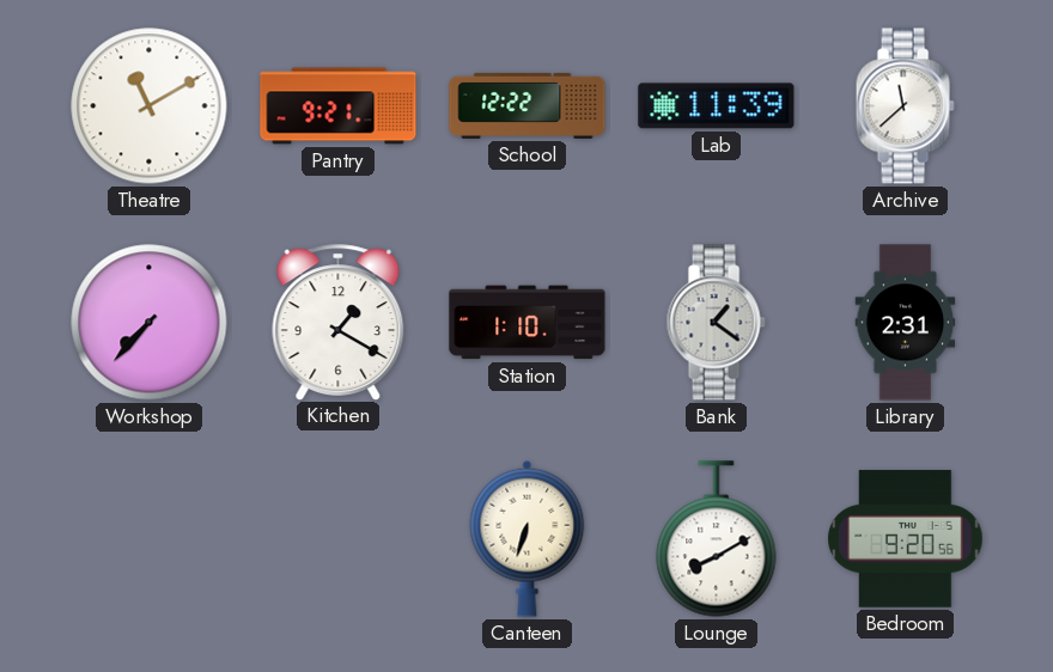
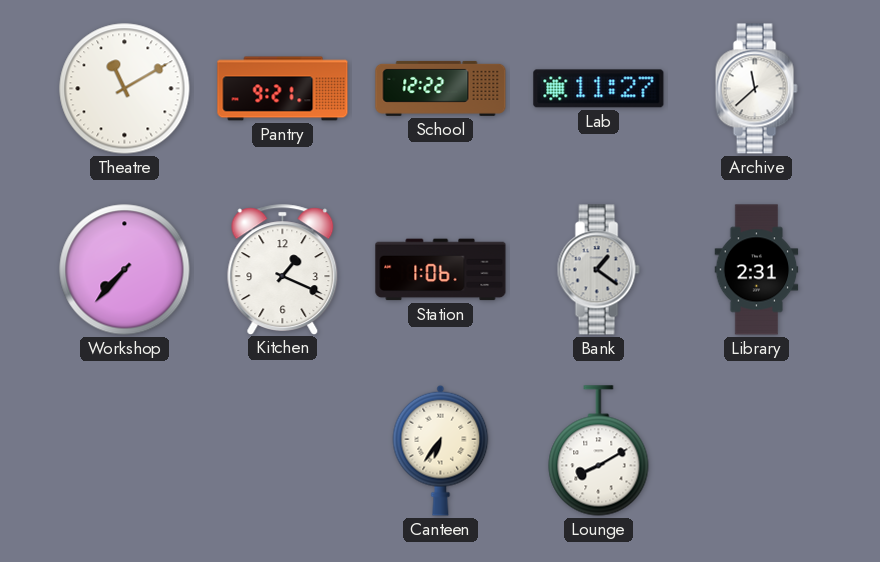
Lab: 11:39 -> 11:27 (599, 89)
Kitchen: 1:20 -> 1:19 (283, 269)
Station: 1:10 -> 1:06 (441, 270)
Canteen: 6:33 -> 6:36 (441, 450)
Bedroom: 9:20 -> none (906, 539)
